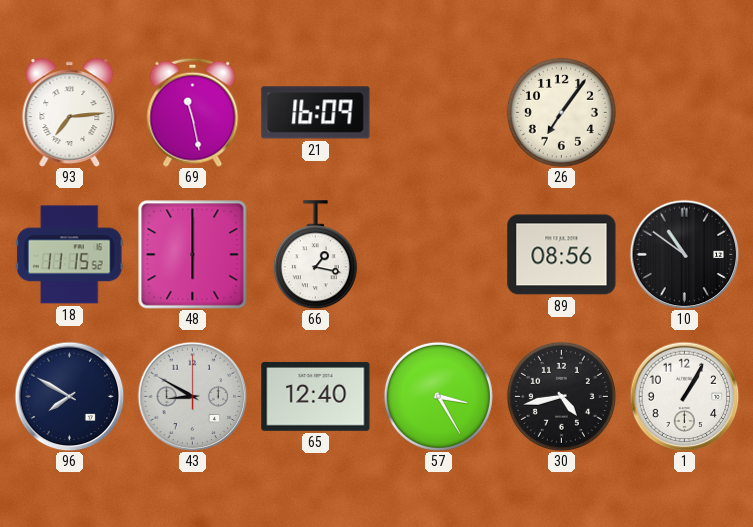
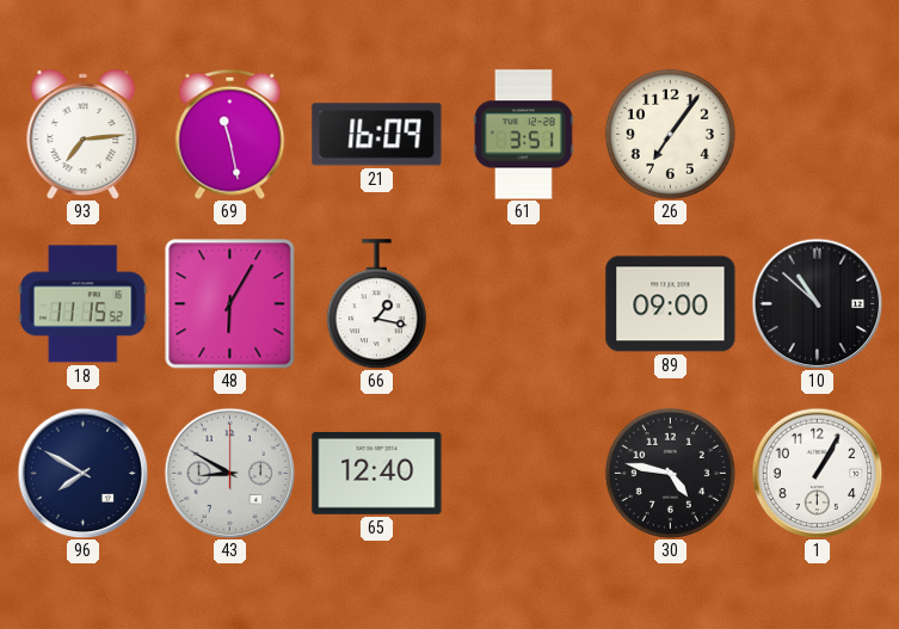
61: none -> 3:51 (523, 135)
48: 6:00 -> 6:05 (229, 303)
89: 08:56 -> 09:00 (671, 304)
10: 10:51 -> 10:52 (817, 303)
57: 3:25 -> none (438, 396)
30: 4:43 -> 4:47 (670, 473)
